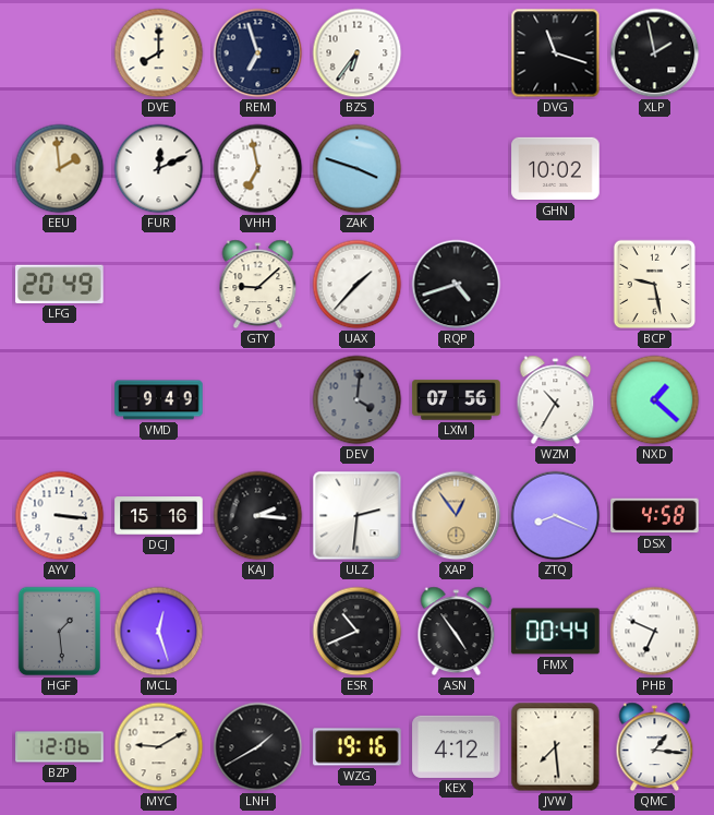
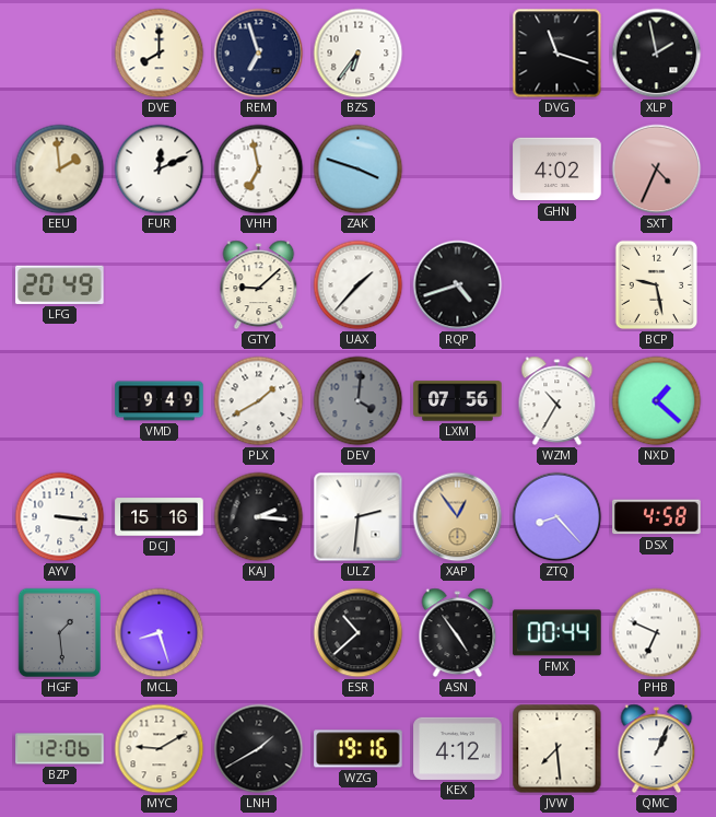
GHN: 10:02 -> 4:02 (557, 170)
SXT: none -> 4:34 (657, 170)
PLX: none -> 1:40 (259, 401)
ZTQ: 8:19 -> 8:23 (557, 517)
MCL: 12:27 -> 8:27 (160, 633)
ESR: 10:41 -> 10:38 (359, 633)
QMC: 1:16 -> 1:04 (657, 749)
